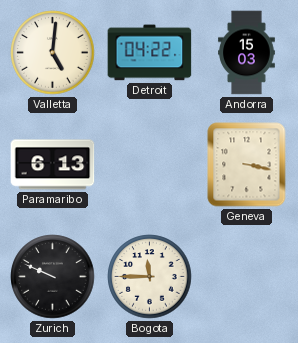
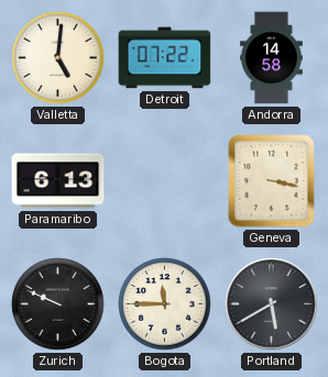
Detroit: 04:22 -> 07:22 (165, 58)
Andorra: 15:03 -> 14:58 (272, 58)
Portland: none -> 5:40 (272, 304)
